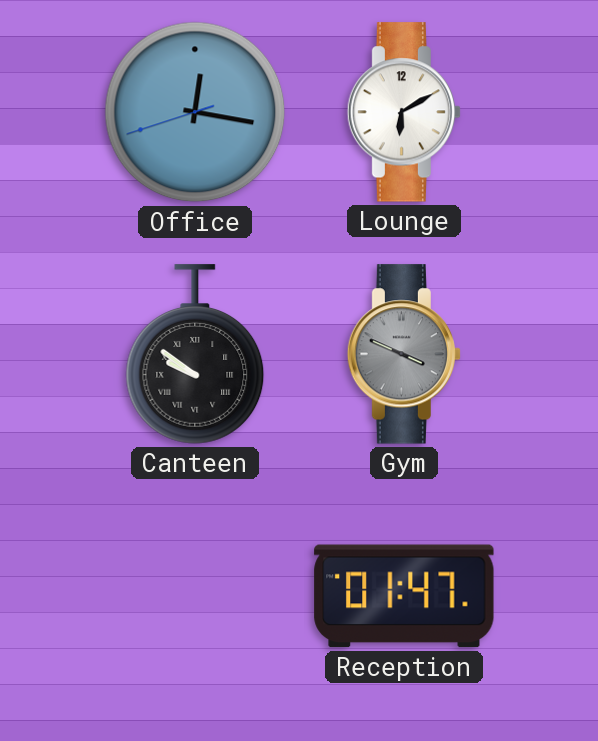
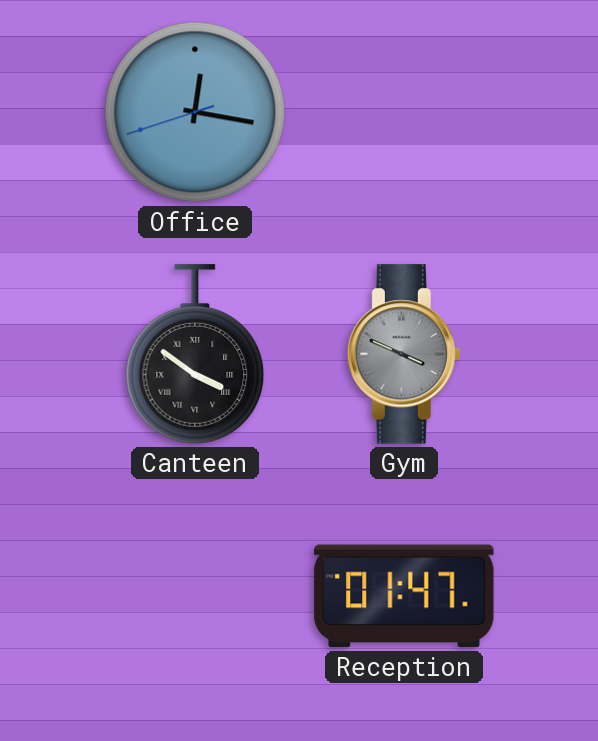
Lounge: 6:10 -> none (403, 112)
Canteen: 9:51 -> 3:51 (195, 354)
